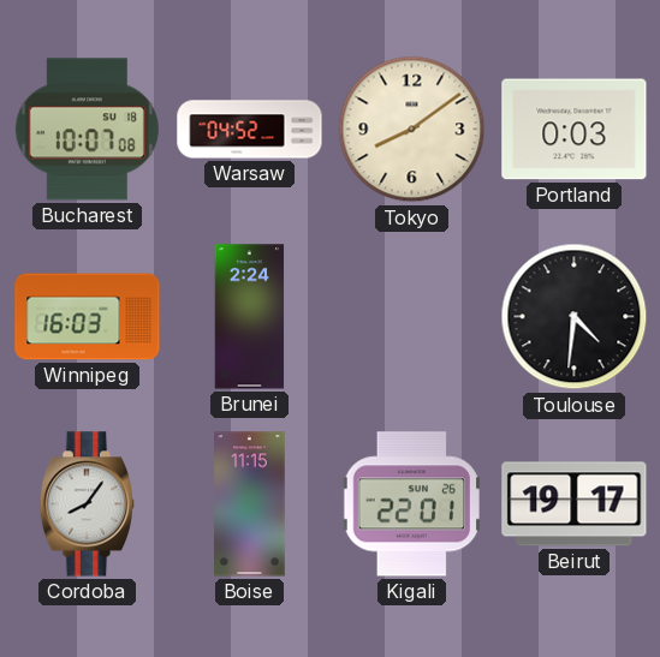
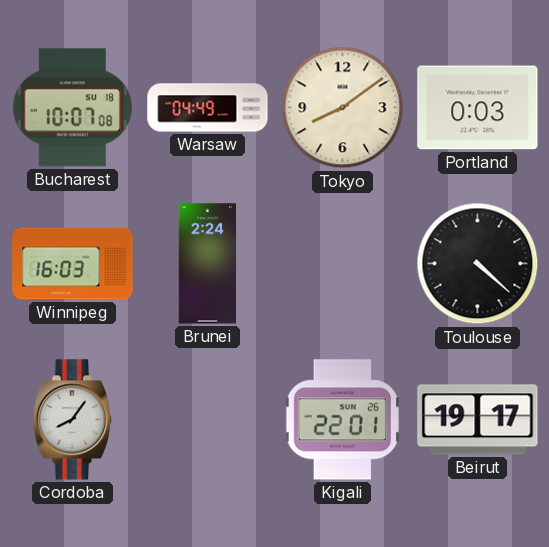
Warsaw: 04:52 -> 04:49 (208, 108)
Toulouse: 4:31 -> 4:22 (478, 264)
Boise: 11:15 -> none (250, 504)
